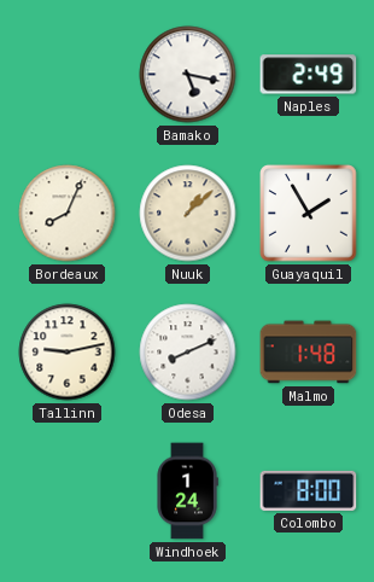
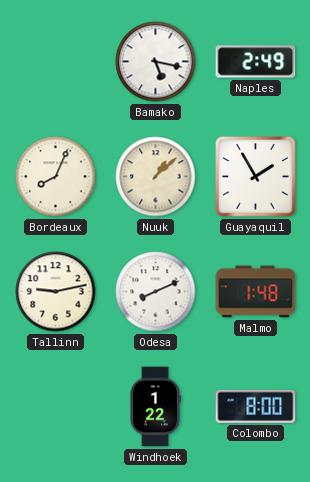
Windhoek: 1:24 -> 1:22 (155, 407)
